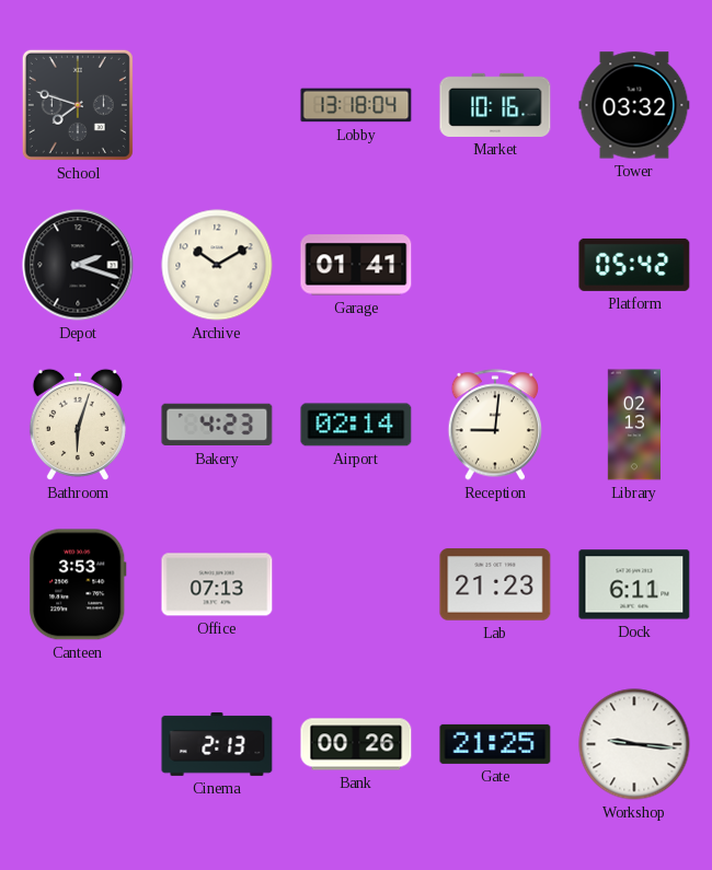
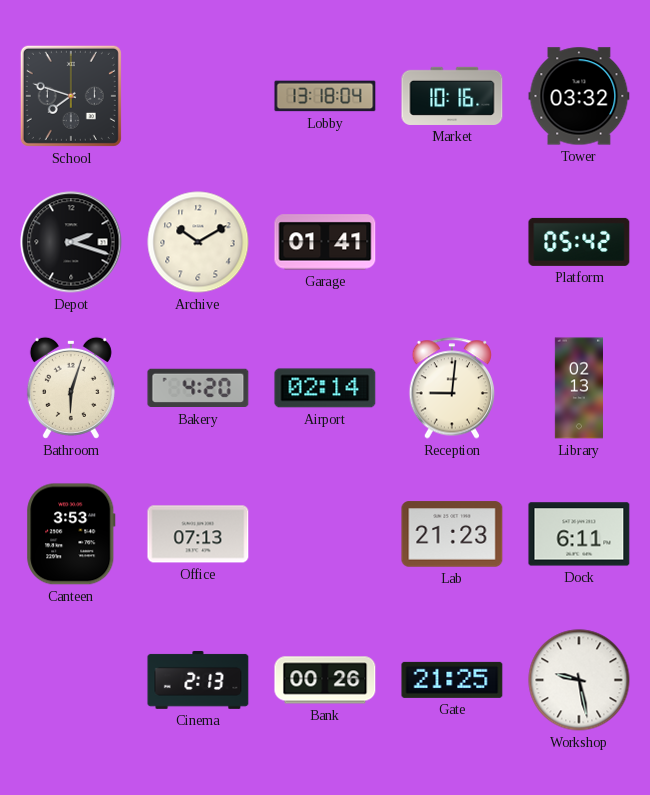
Bakery: 4:23 -> 4:20 (198, 388)
Workshop: 9:16 -> 9:28 (579, 680)
